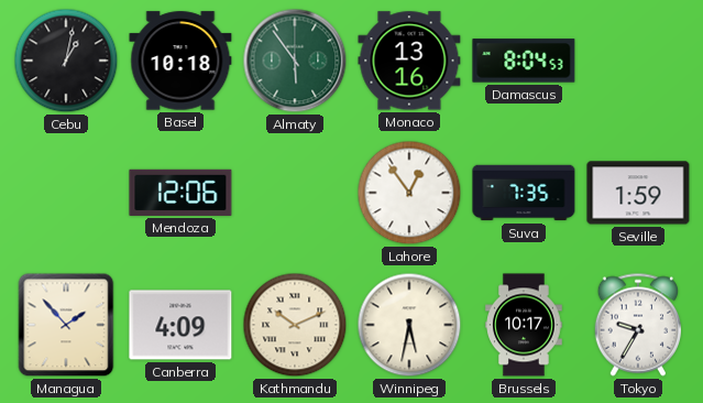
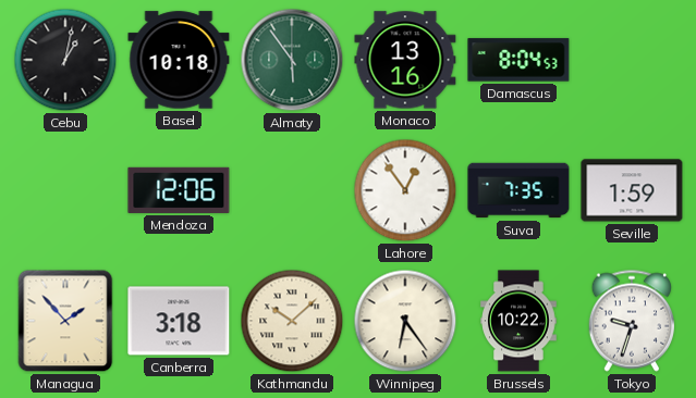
Canberra: 4:09 -> 3:18 (179, 321)
Kathmandu: 10:11 -> 10:08 (292, 321)
Winnipeg: 5:32 -> 6:24 (405, 321)
Brussels: 10:17 -> 10:22 (518, 321)
Tokyo: 9:35 -> 9:33 (631, 321)
